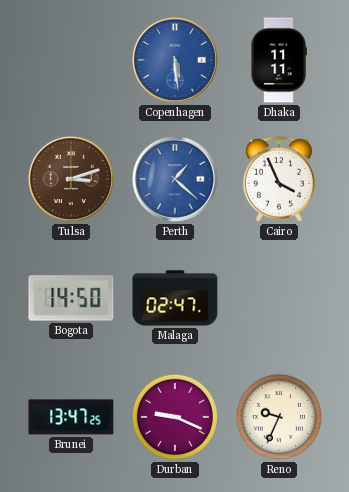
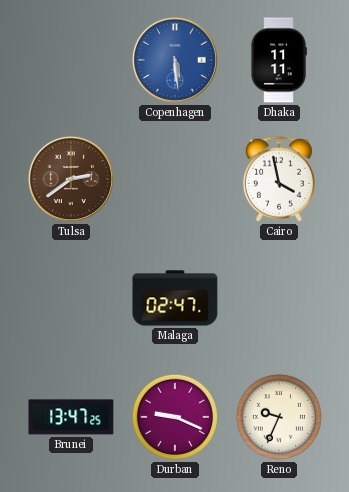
Tulsa: 3:12 -> 2:39 (71, 179)
Perth: 1:22 -> none (175, 179)
Cairo: 3:56 -> 3:58 (279, 179)
Bogota: 14:50 -> none (71, 298)
